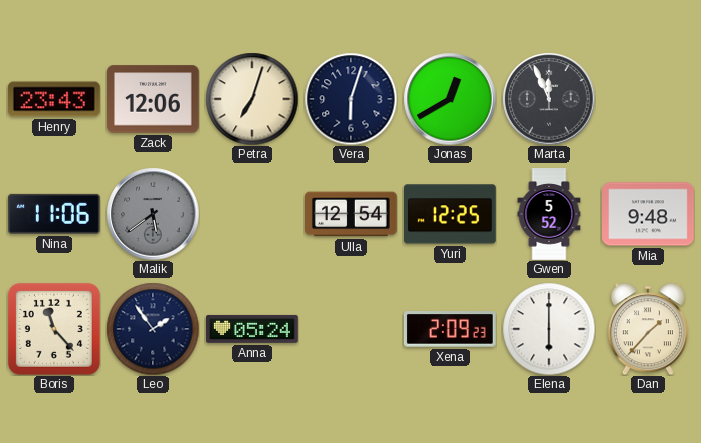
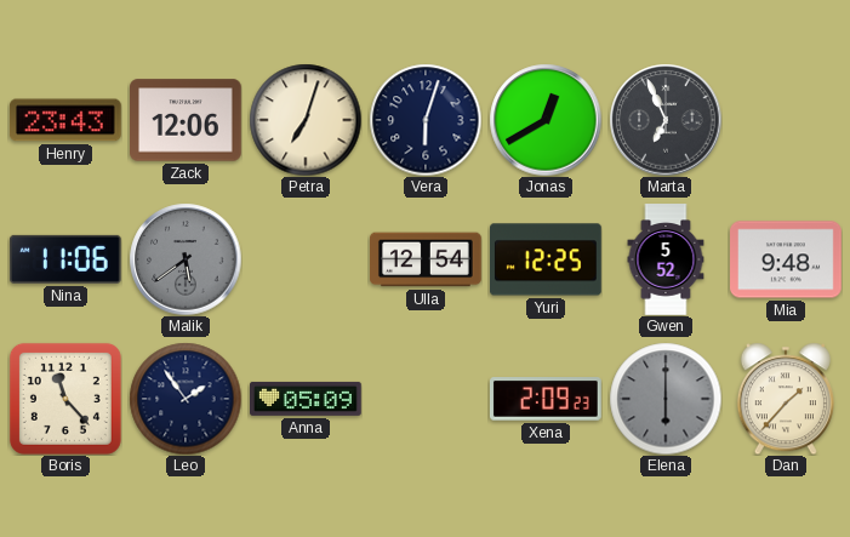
Marta: 11:56 -> 6:56 (666, 120)
Anna: 05:24 -> 05:09 (307, 399)
Elena dial: white -> grey (666, 399)
